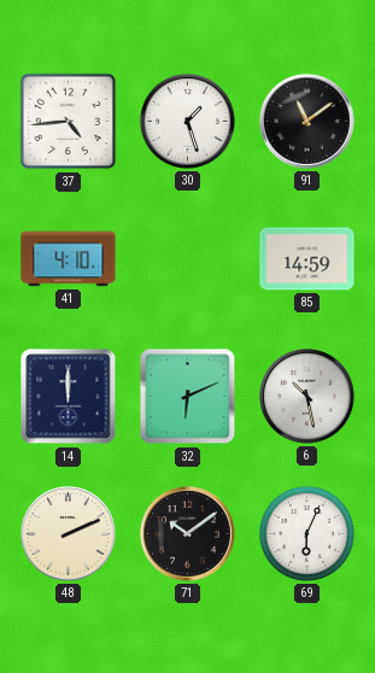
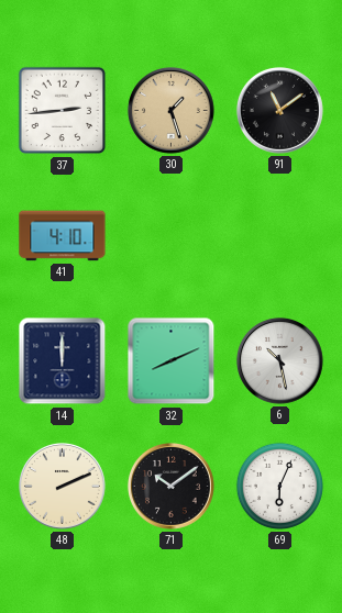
37: 4:44 -> 2:44 (63, 111)
30 dial: white -> champagne (172, 110)
85: 14:59 -> none (307, 259)
32: 6:11 -> 8:11 (172, 361)
